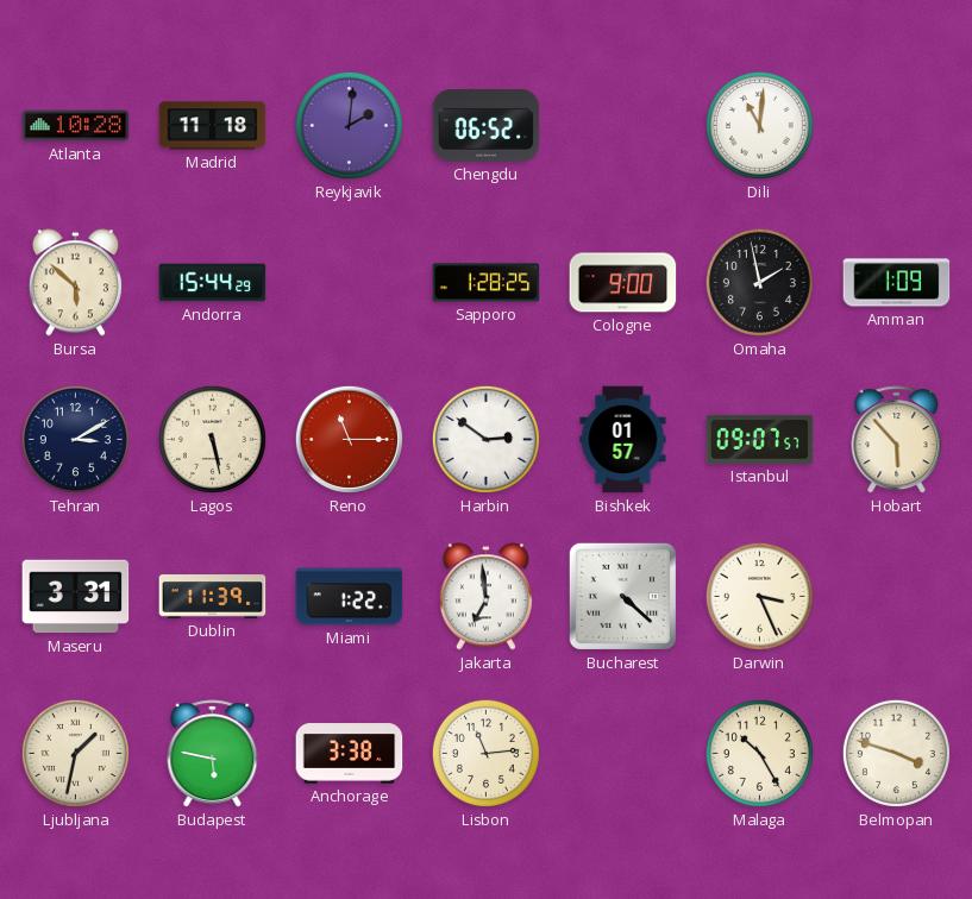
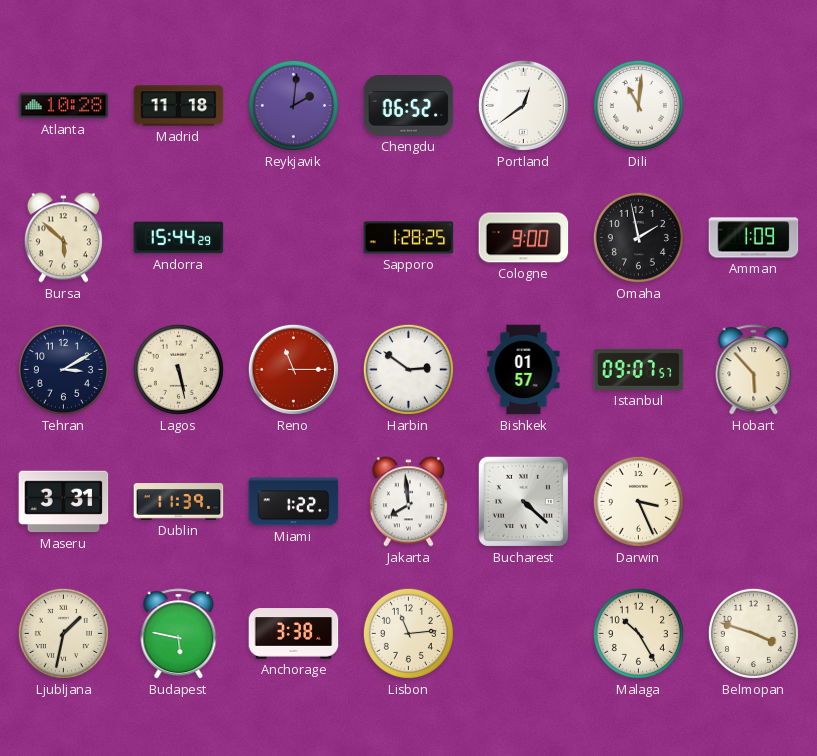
Portland: none -> 12:39 (523, 105)
Jakarta: 6:59 -> 7:59 (408, 502)
